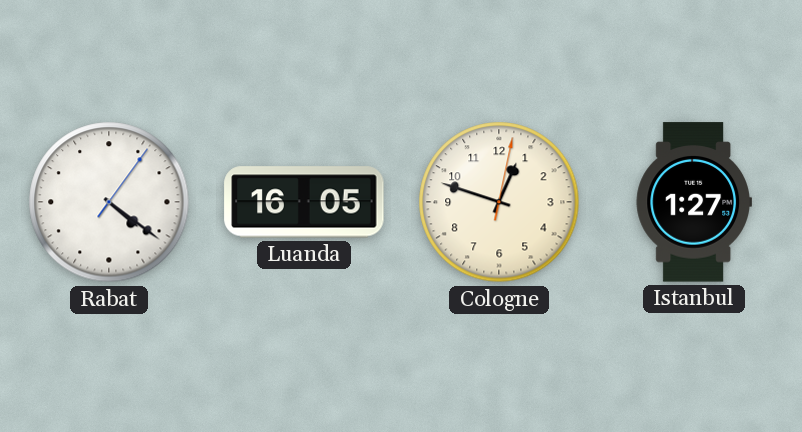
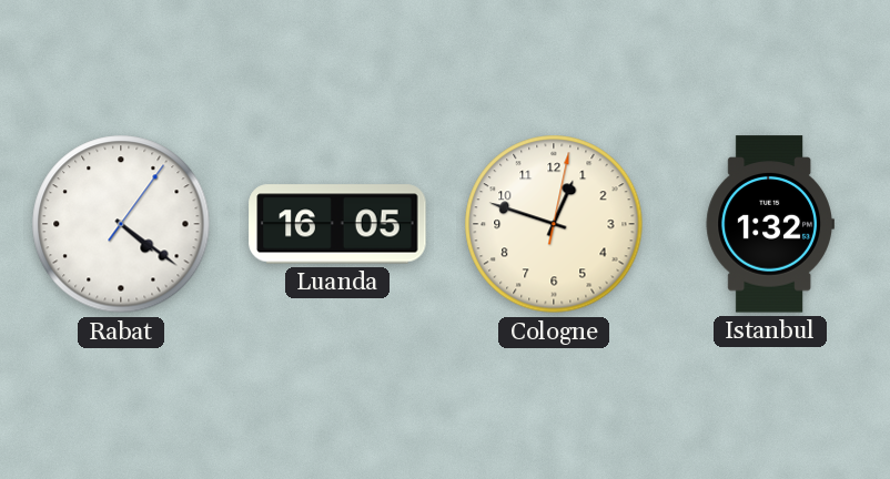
Istanbul: 1:27 -> 1:32 (769, 224)
